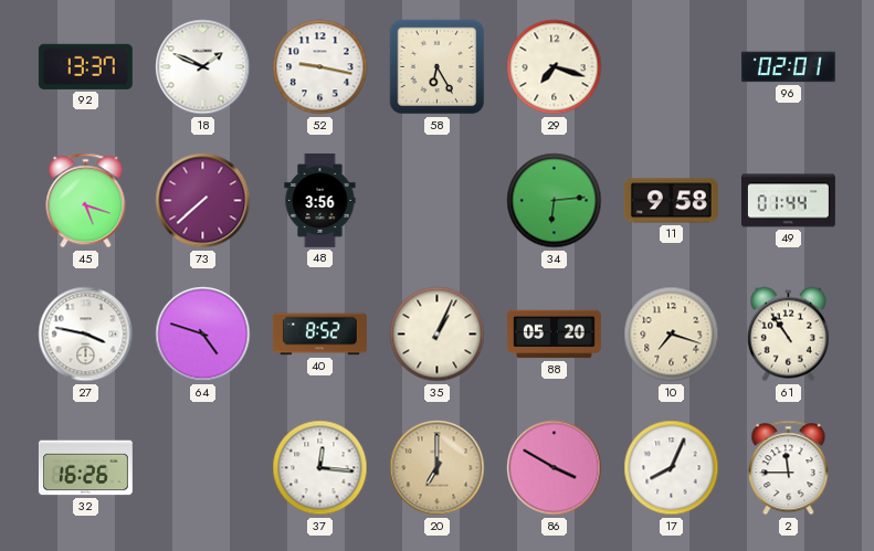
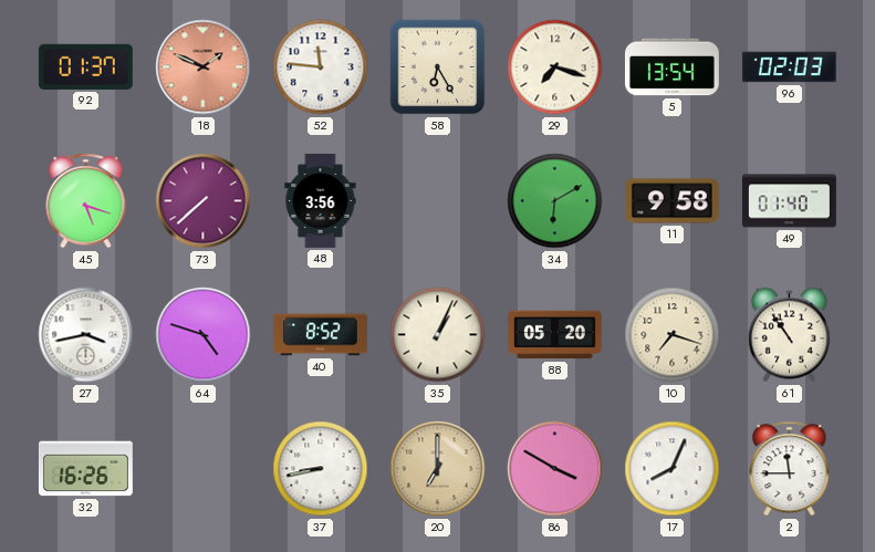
92: 13:37 -> 01:37 (85, 66)
18 dial: white -> salmon (204, 67)
52: 9:17 -> 11:46 (321, 67)
5: none -> 13:54 (671, 67)
96: 02:01 -> 02:03 (789, 67)
34: 6:14 -> 6:10 (555, 201)
49: 01:44 -> 01:40 (789, 201)
27: 3:47 -> 3:43 (86, 335)
37: 12:16 -> 8:43 (321, 469)
